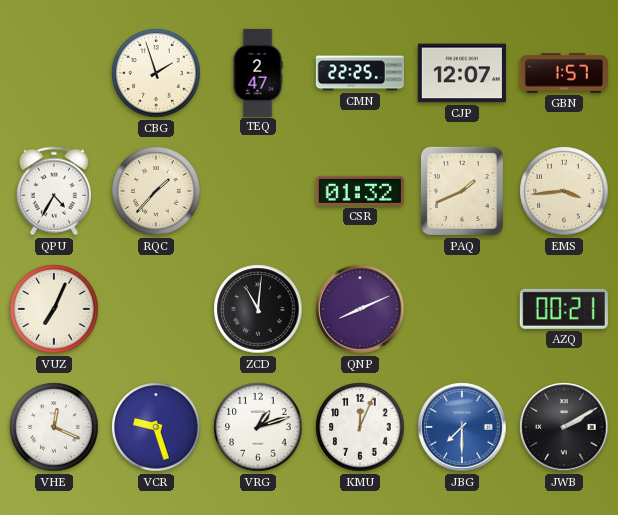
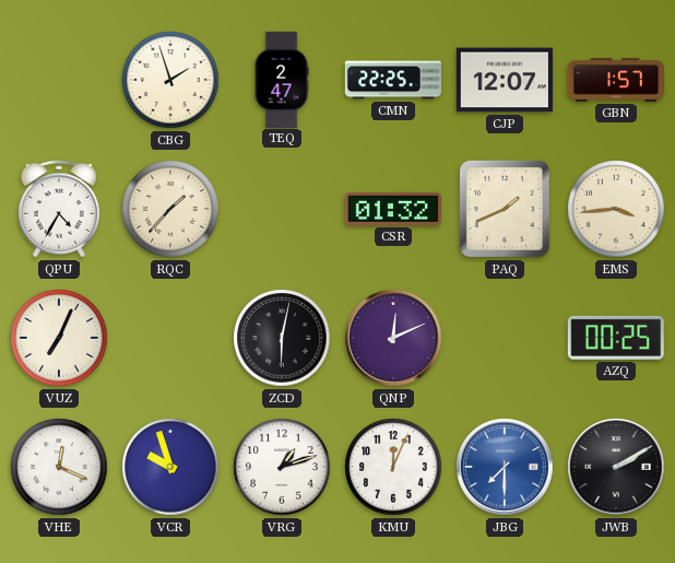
ZCD: 11:01 -> 6:02 (282, 338)
QNP: 8:11 -> 12:11 (393, 338)
AZQ: 00:21 -> 00:25 (616, 338)
VCR: 9:27 -> 9:57 (170, 467)
